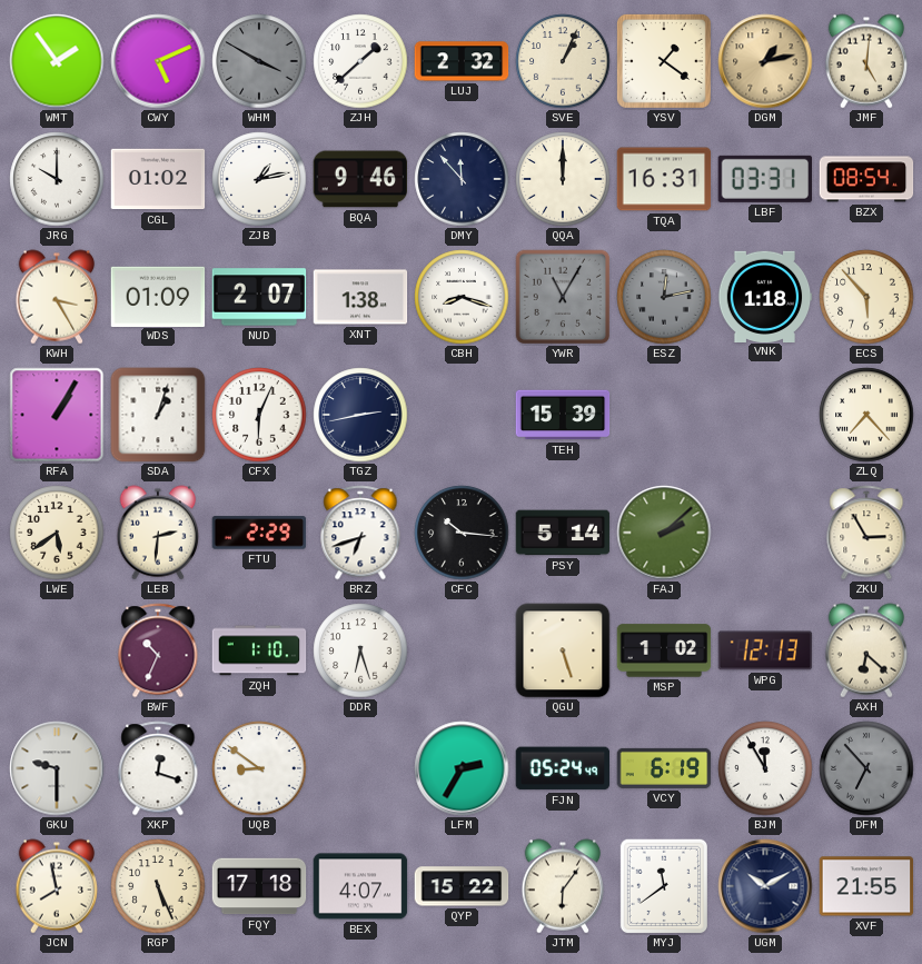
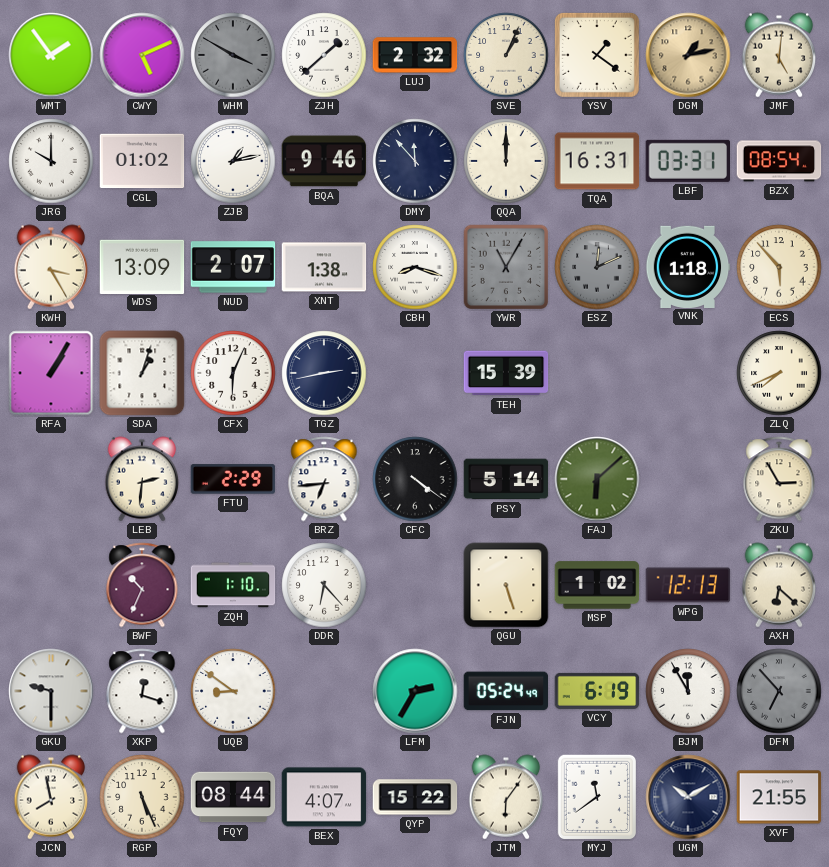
WDS: 01:09 -> 13:09 (142, 266)
ESZ: 12:13 -> 12:11 (597, 267)
ZLQ: 7:23 -> 7:41 (779, 373)
LWE: 5:39 -> none (57, 533)
BRZ: 6:42 -> 6:44 (324, 479)
CFC: 10:16 -> 4:21 (415, 479)
FAJ: 2:08 -> 6:08 (597, 479)
DDR: 6:27 -> 6:23 (324, 585)
FQY: 17:18 -> 08:44 (233, 797)
